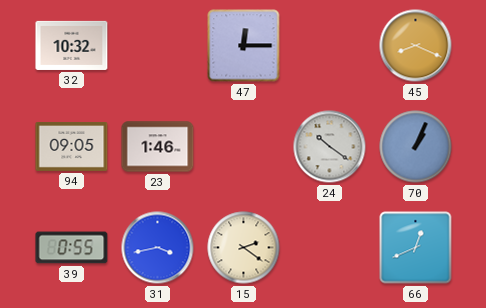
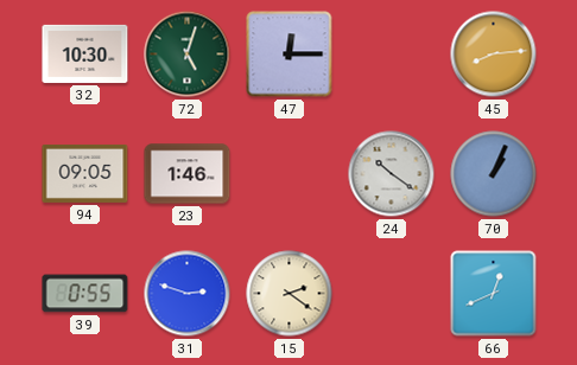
32: 10:32 -> 10:30 (85, 53)
72: none -> 5:03 (188, 55)
45: 8:19 -> 8:14 (494, 55)
31: 3:43 -> 2:48 (188, 294)
